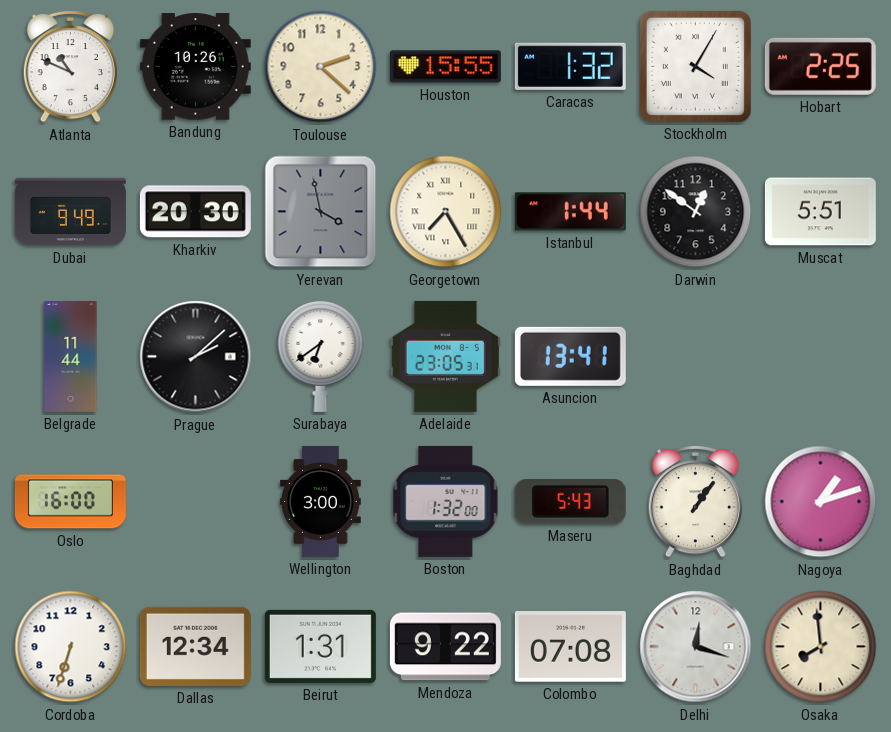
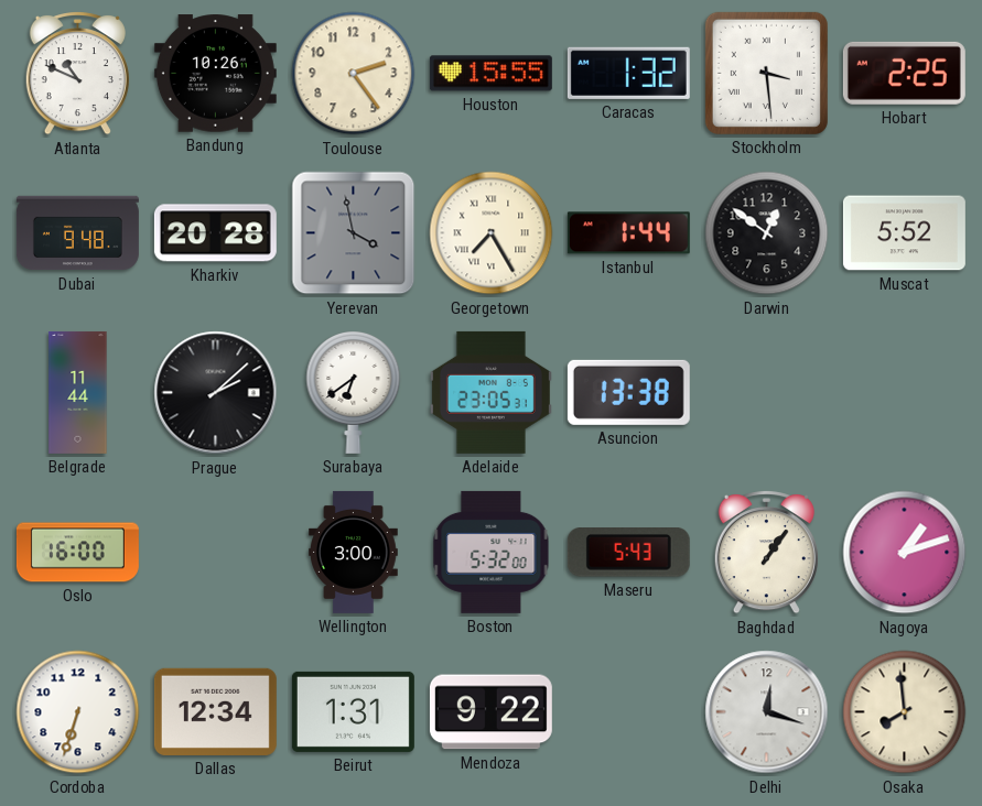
Toulouse: 2:22 -> 2:24 (354, 74)
Stockholm: 4:05 -> 3:29 (766, 73)
Dubai: 9:49 -> 9:48 (77, 233)
Kharkiv: 20:30 -> 20:28 (215, 233)
Muscat: 5:51 -> 5:52 (904, 233)
Asuncion: 13:41 -> 13:38 (628, 392)
Boston: 1:32 -> 5:32 (492, 552)
Colombo: 07:08 -> none (570, 647)
